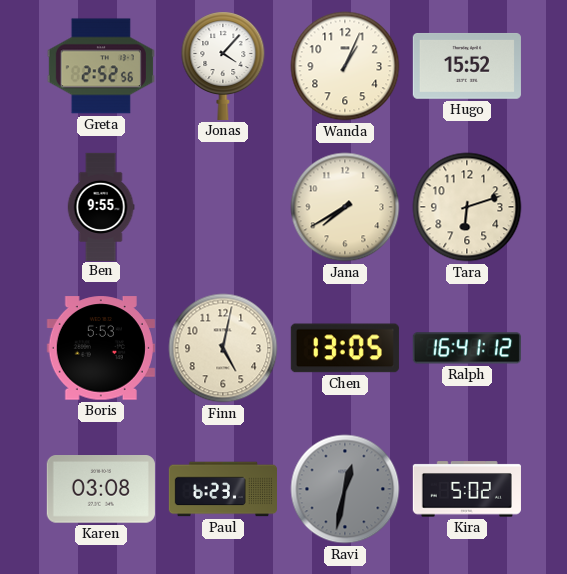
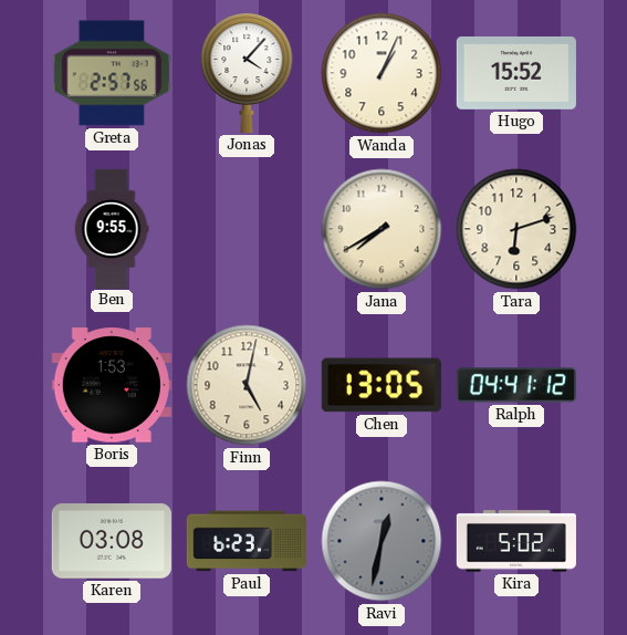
Greta: 2:52 -> 2:57 (112, 73)
Boris: 5:53 -> 1:53 (112, 385)
Ralph: 16:41 -> 04:41 (516, 385)
